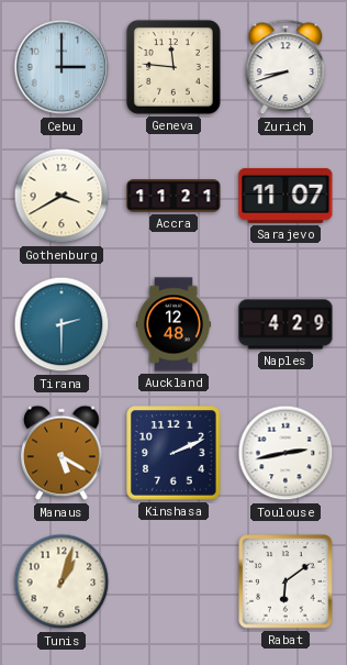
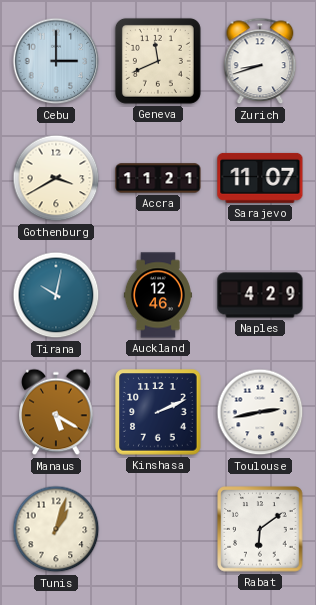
Geneva: 11:46 -> 11:41 (158, 61)
Tirana: 2:30 -> 10:02 (56, 295)
Auckland: 12:48 -> 12:46 (158, 295)
